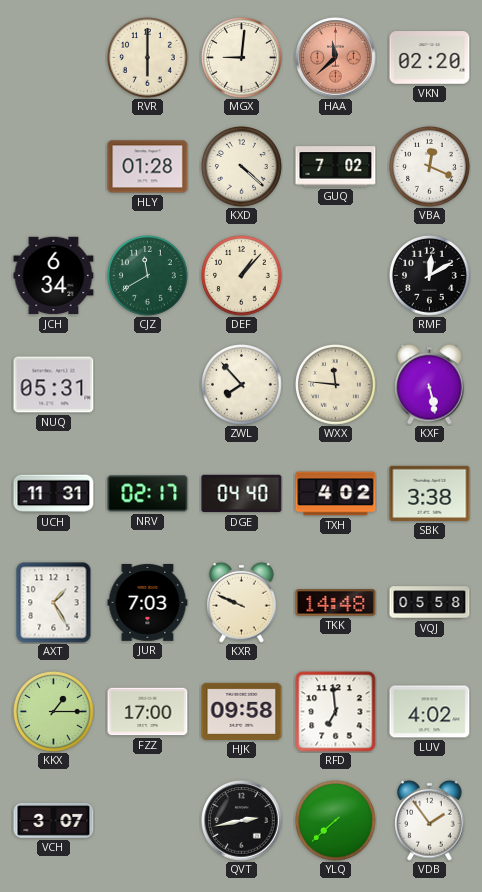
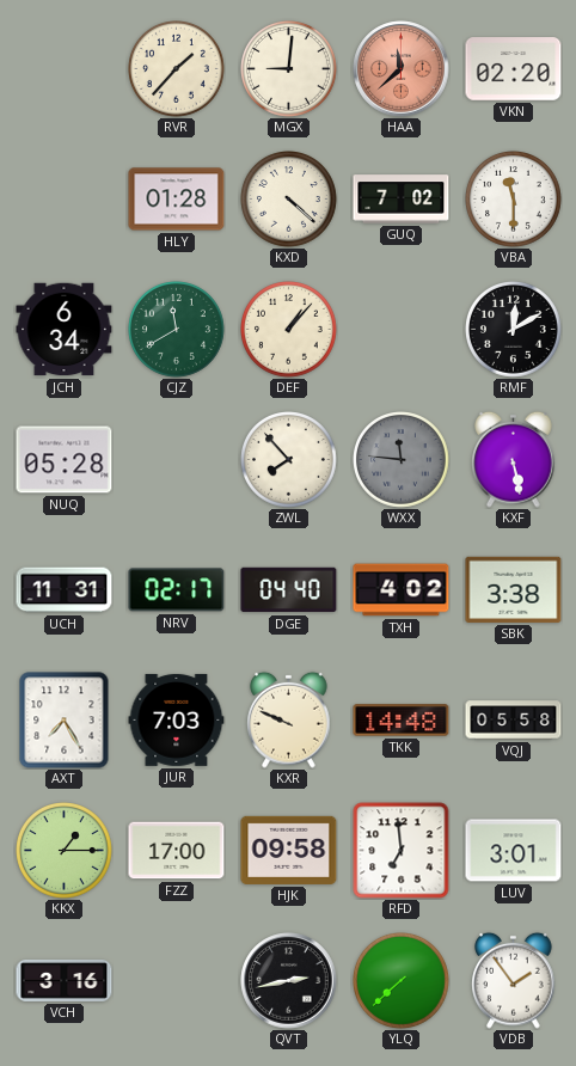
RVR: 6:00 -> 1:37 (177, 69)
VBA: 12:19 -> 11:30 (514, 200)
NUQ: 05:31 -> 05:28 (65, 460)
WXX dial: cream -> grey (402, 460)
AXT: 1:25 -> 7:25 (65, 721)
LUV: 4:02 -> 3:01 (514, 851)
VCH: 3:07 -> 3:16 (65, 980)
